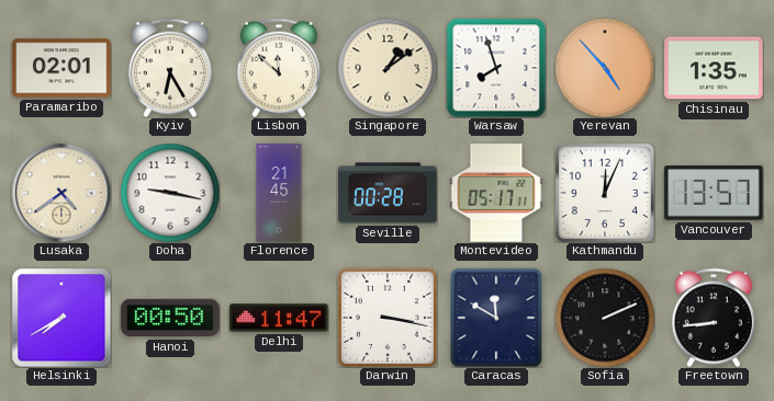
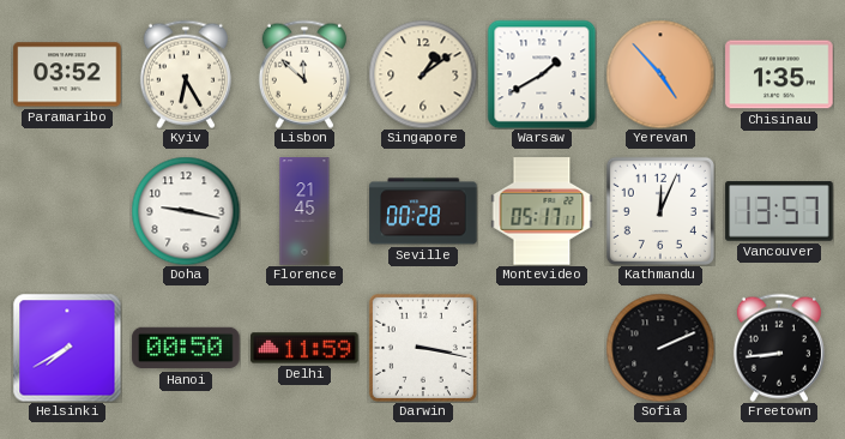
Paramaribo: 02:01 -> 03:52 (67, 74)
Warsaw: 7:57 -> 1:40 (542, 74)
Lusaka: 4:39 -> none (61, 193)
Delhi: 11:47 -> 11:59 (304, 348)
Caracas: 11:50 -> none (496, 318)
